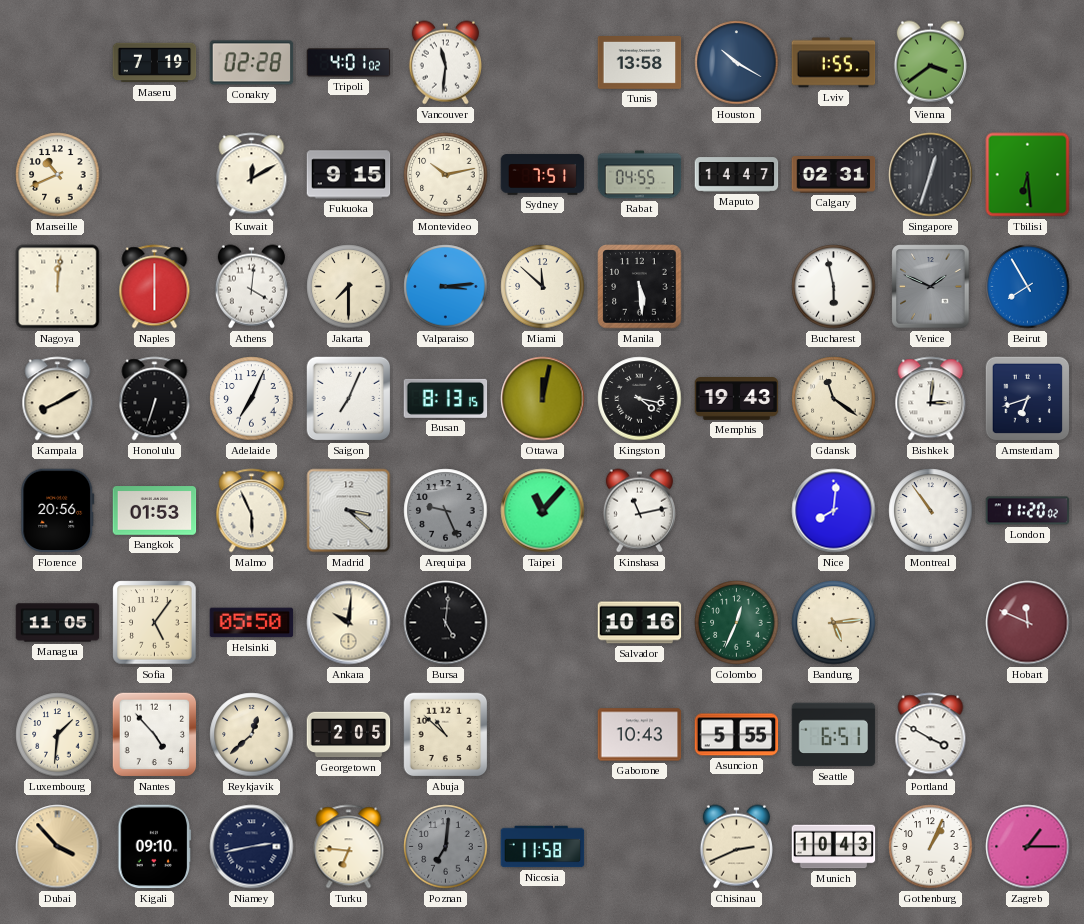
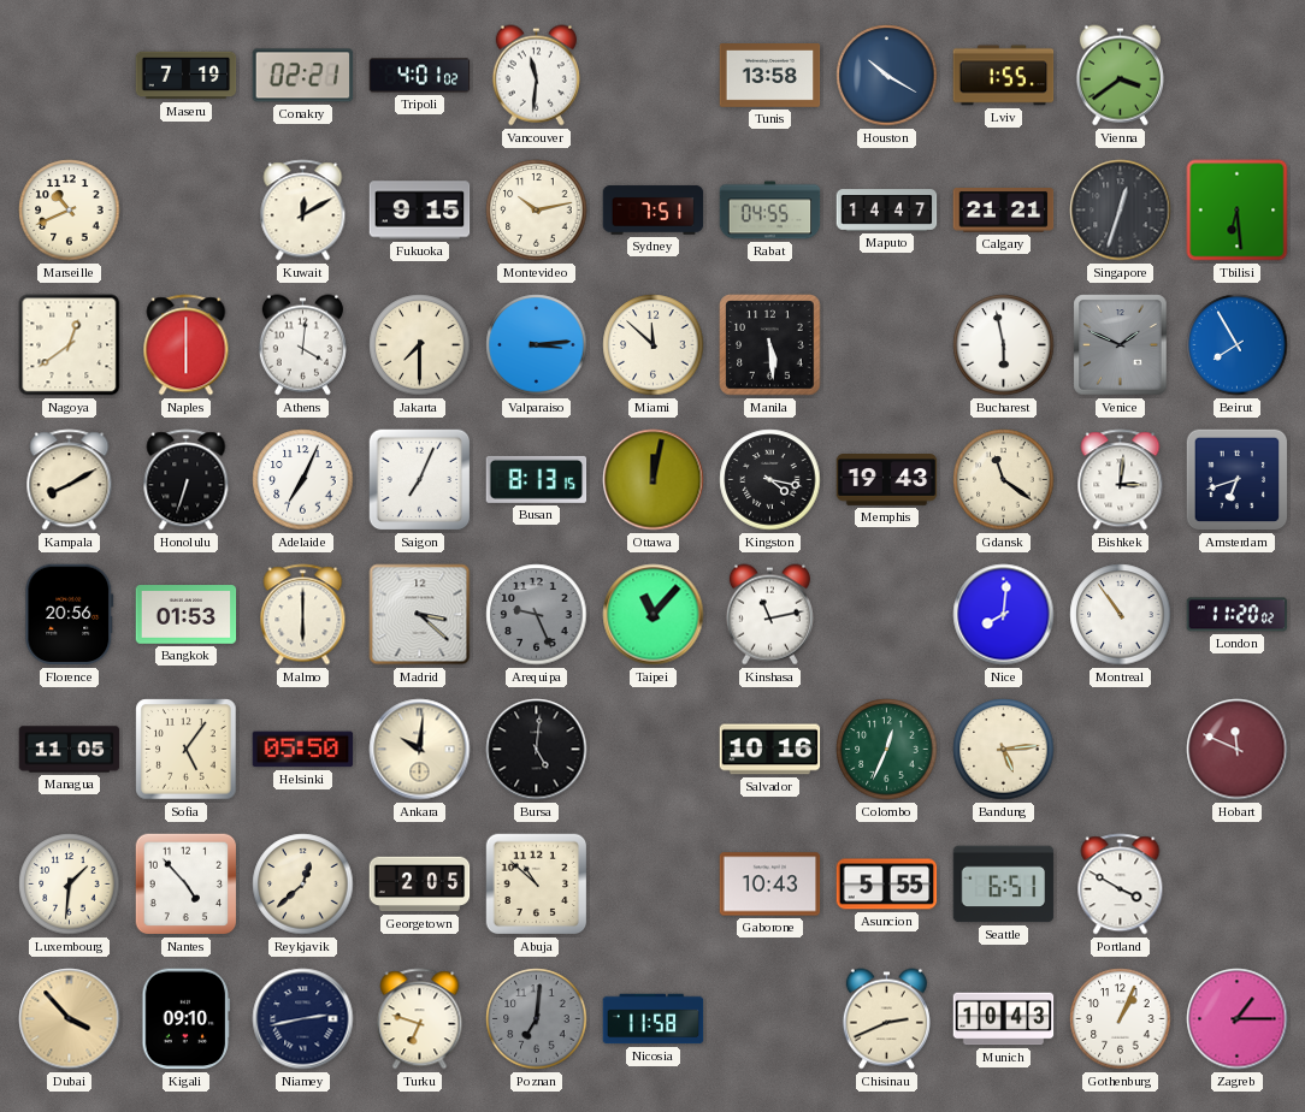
Conakry: 02:28 -> 02:21 (303, 76)
Calgary: 02:31 -> 21:21 (1004, 211)
Nagoya: 12:01 -> 12:39 (70, 345)
Malmo: 5:56 -> 6:00 (303, 615)
Turku: 6:46 -> 6:48 (420, 1019)
